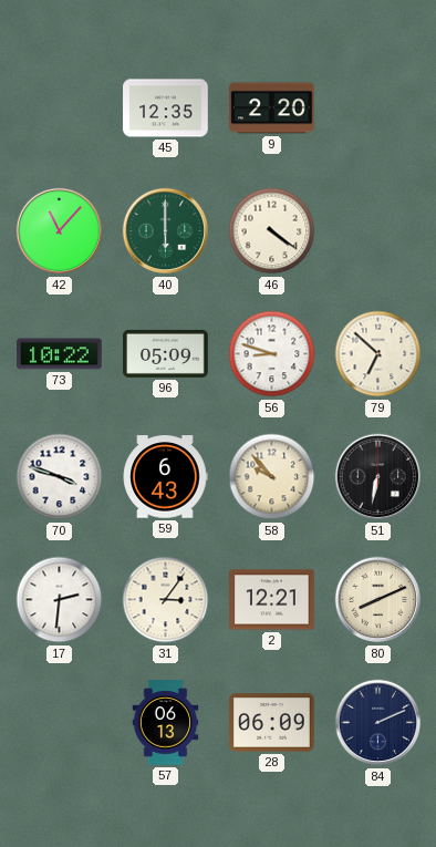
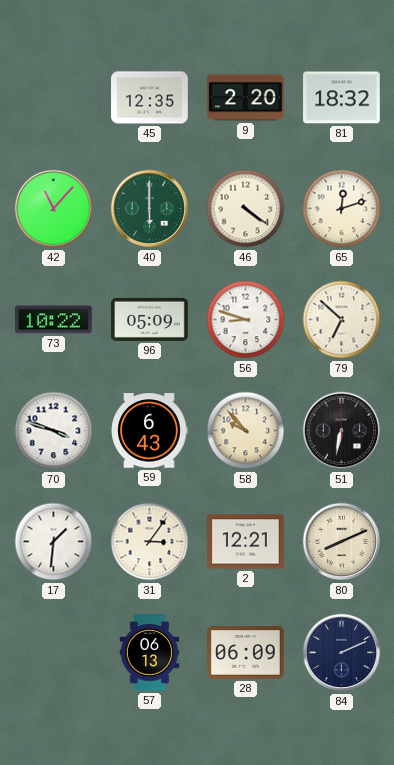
81: none -> 18:32 (342, 98)
65: none -> 12:12 (342, 209)
17: 2:31 -> 1:31 (54, 542)
